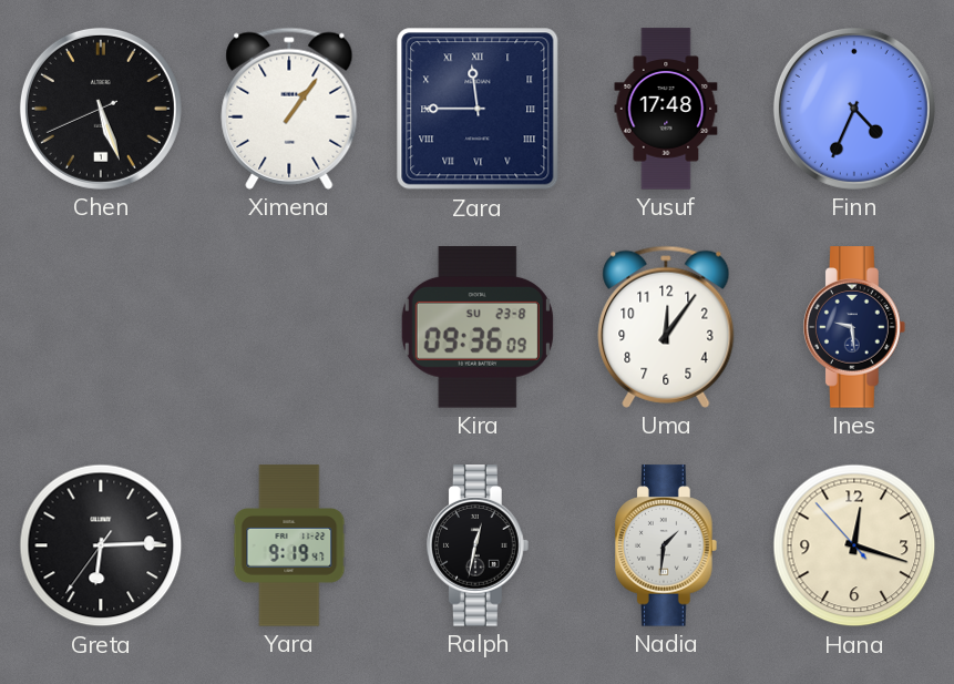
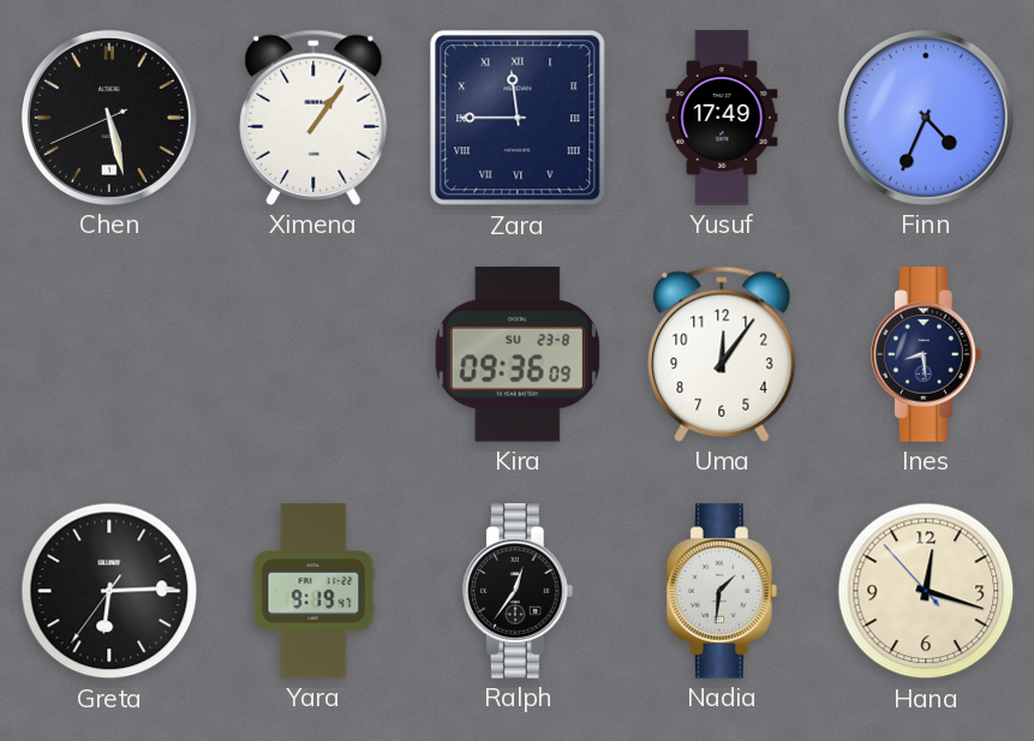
Chen: 5:26 -> 5:27 (109, 118)
Yusuf: 17:48 -> 17:49 (722, 118)
Ines: 9:29 -> 8:29 (927, 354)
Ralph: 12:32 -> 12:36 (519, 591)
